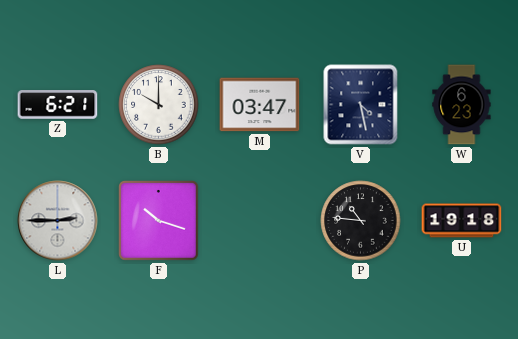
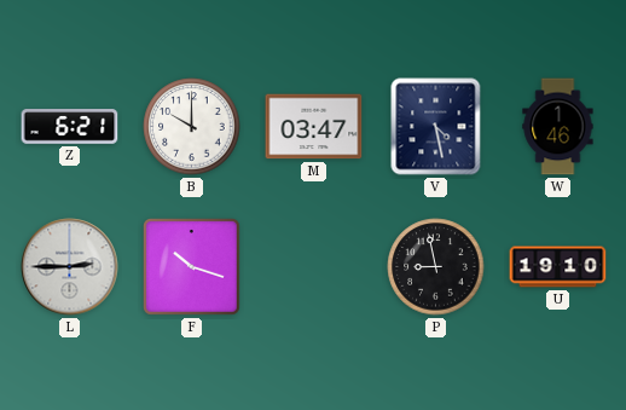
W: 6:23 -> 1:46 (558, 127)
P: 10:46 -> 8:58 (436, 267)
U: 19:18 -> 19:10 (558, 267)
